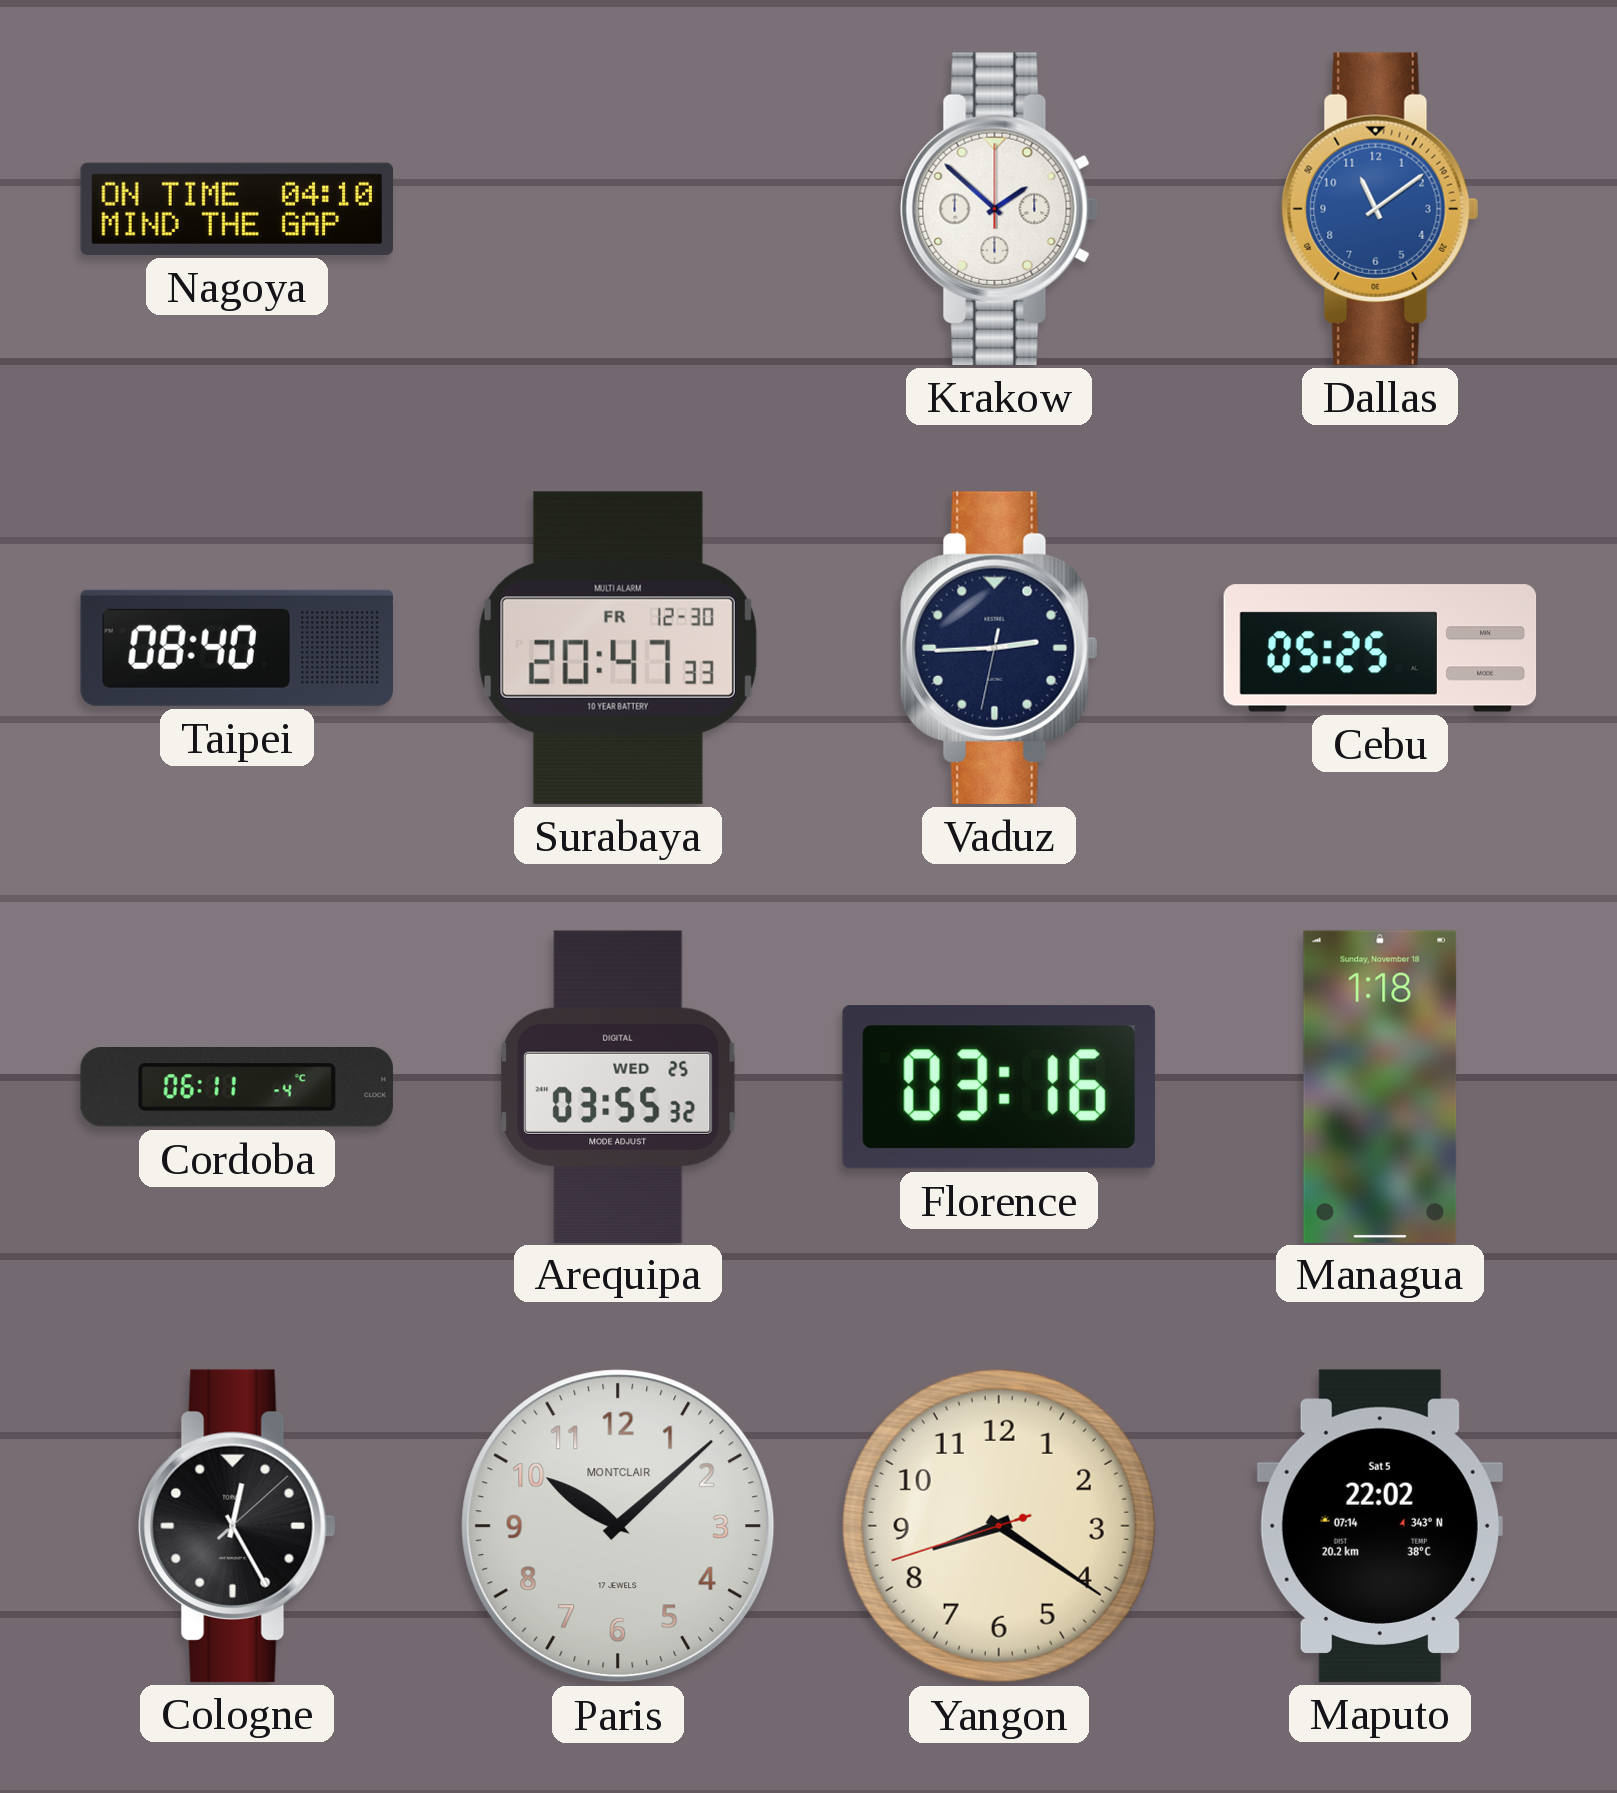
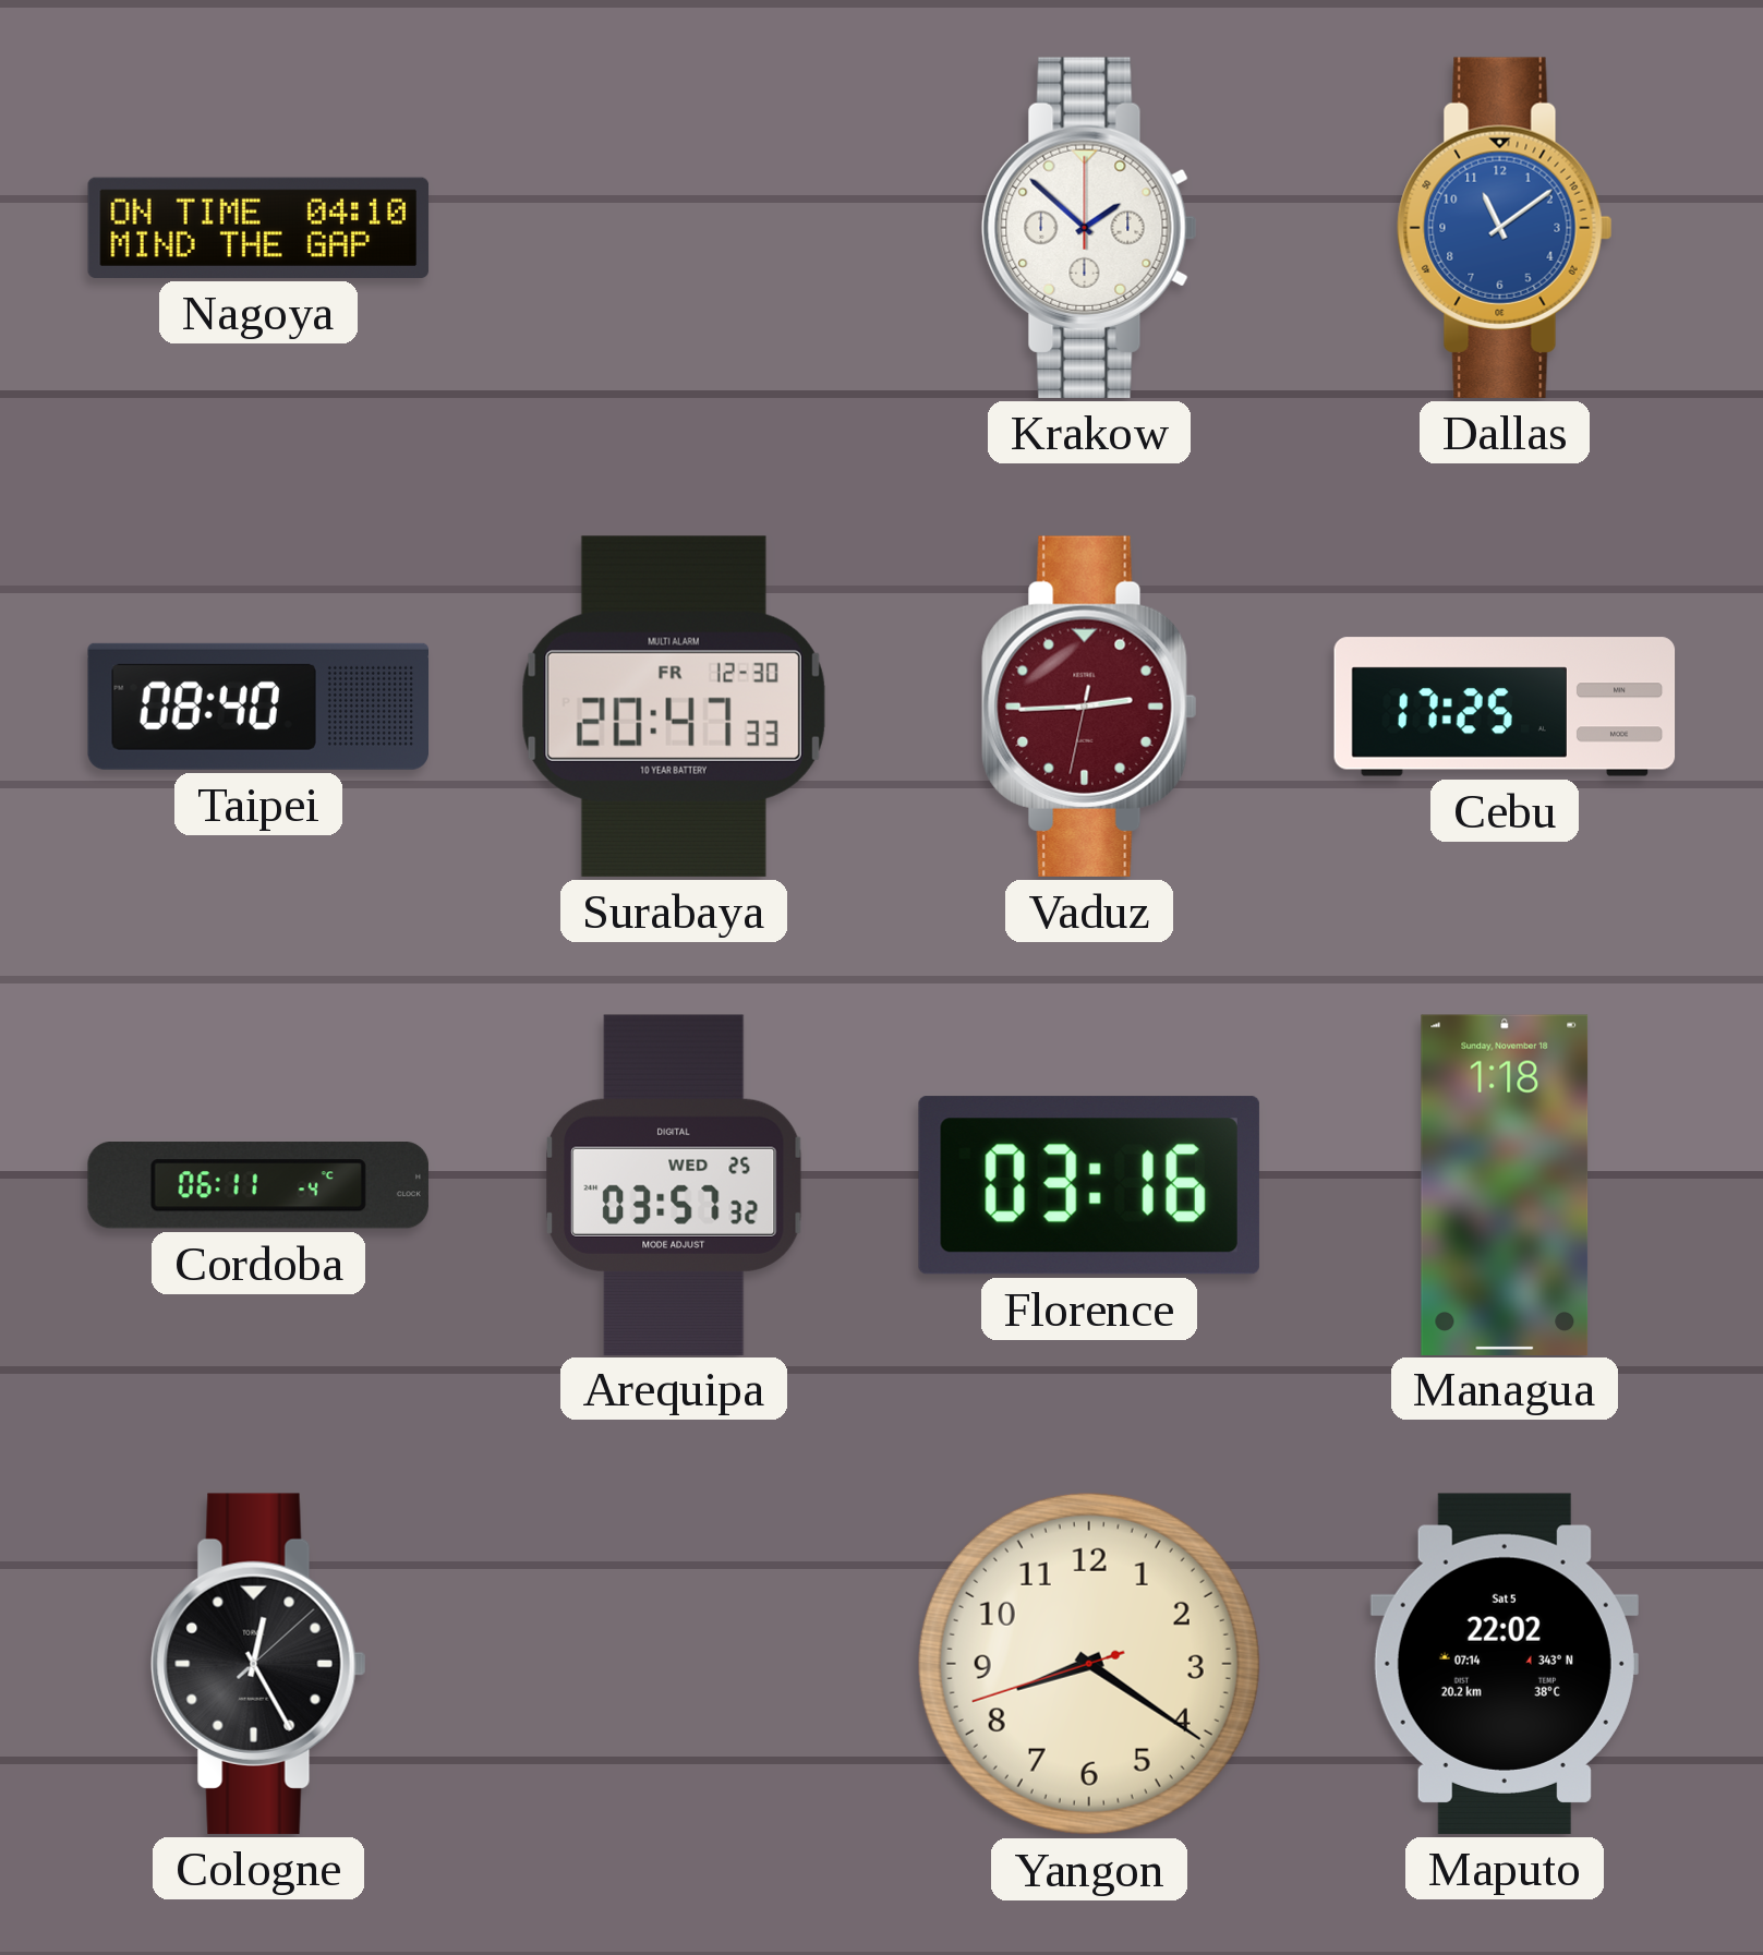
Vaduz dial: navy -> burgundy (1089, 707)
Cebu: 05:25 -> 17:25 (1505, 707)
Arequipa: 03:55 -> 03:57 (674, 1184)
Paris: 10:08 -> none (618, 1526)
